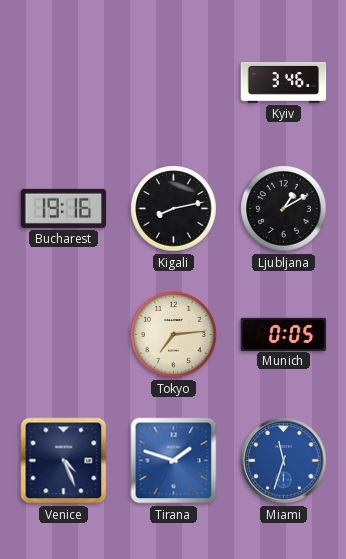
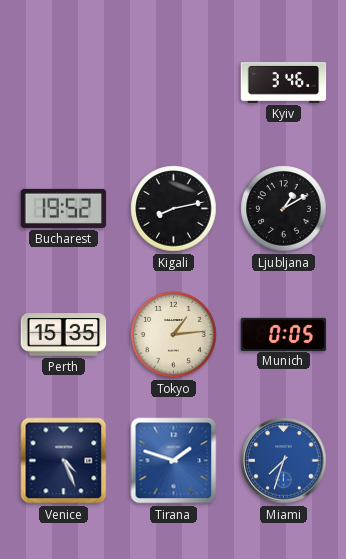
Bucharest: 19:16 -> 19:52 (64, 208)
Perth: none -> 15:35 (64, 335)
Tokyo: 7:14 -> 1:14 (174, 335)
Miami: 11:33 -> 7:33 (284, 461)
